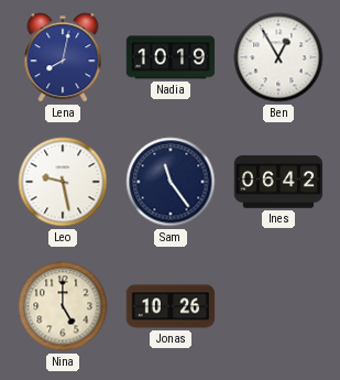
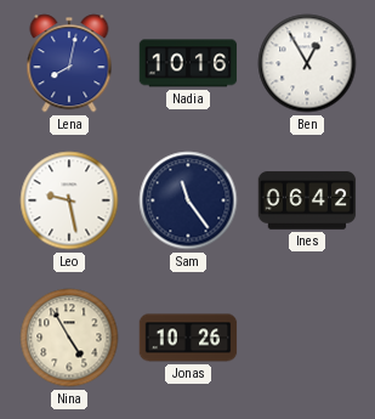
Nadia: 10:19 -> 10:16 (188, 63)
Nina: 5:00 -> 4:55 (69, 338)
